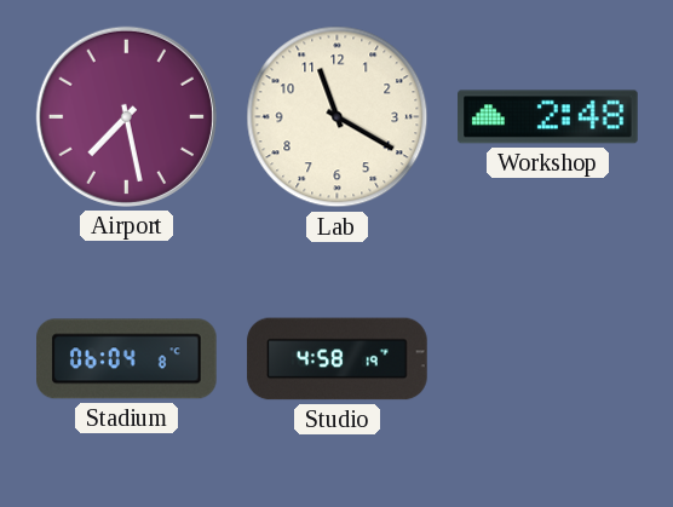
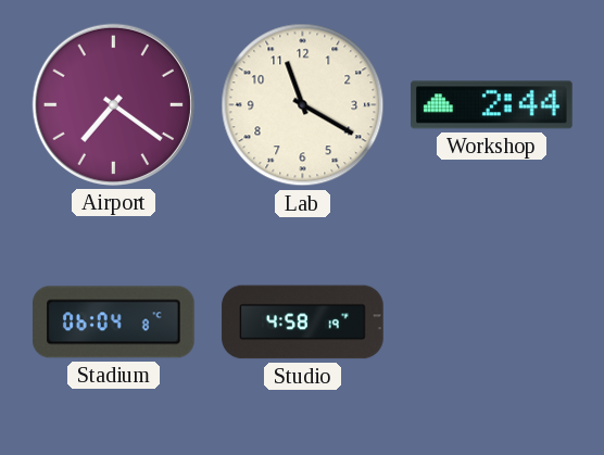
Airport: 7:28 -> 7:21 (113, 104)
Workshop: 2:48 -> 2:44 (492, 105)
